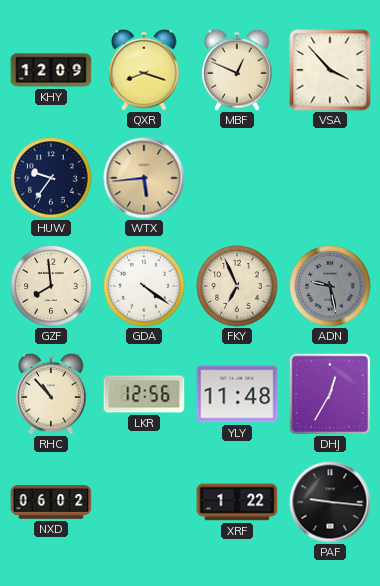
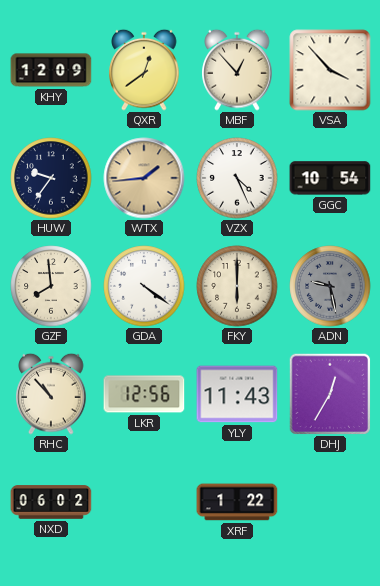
QXR: 8:18 -> 12:39 (144, 70)
MBF: 12:49 -> 12:53 (237, 70)
WTX: 5:44 -> 1:44 (144, 178)
VZX: none -> 4:26 (237, 178)
GGC: none -> 10:54 (330, 178)
FKY: 6:56 -> 6:00 (237, 286)
YLY: 11:48 -> 11:43 (237, 394)
PAF: 9:16 -> none (330, 502)
